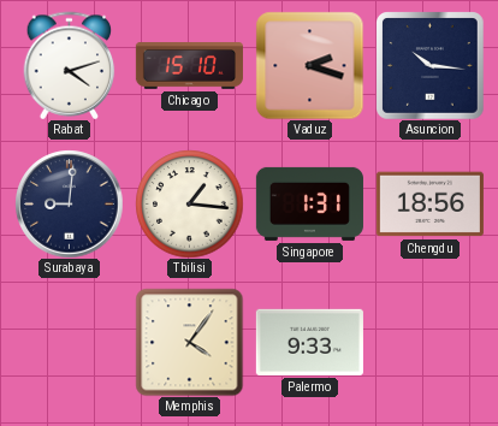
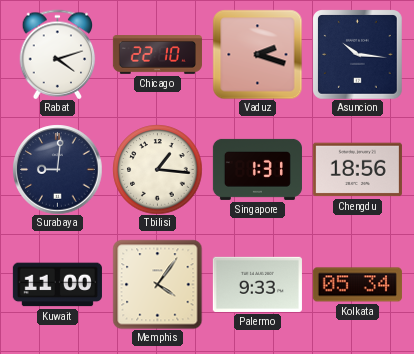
Chicago: 15:10 -> 22:10 (157, 55)
Kuwait: none -> 11:00 (57, 285)
Kolkata: none -> 05:34 (357, 285)
